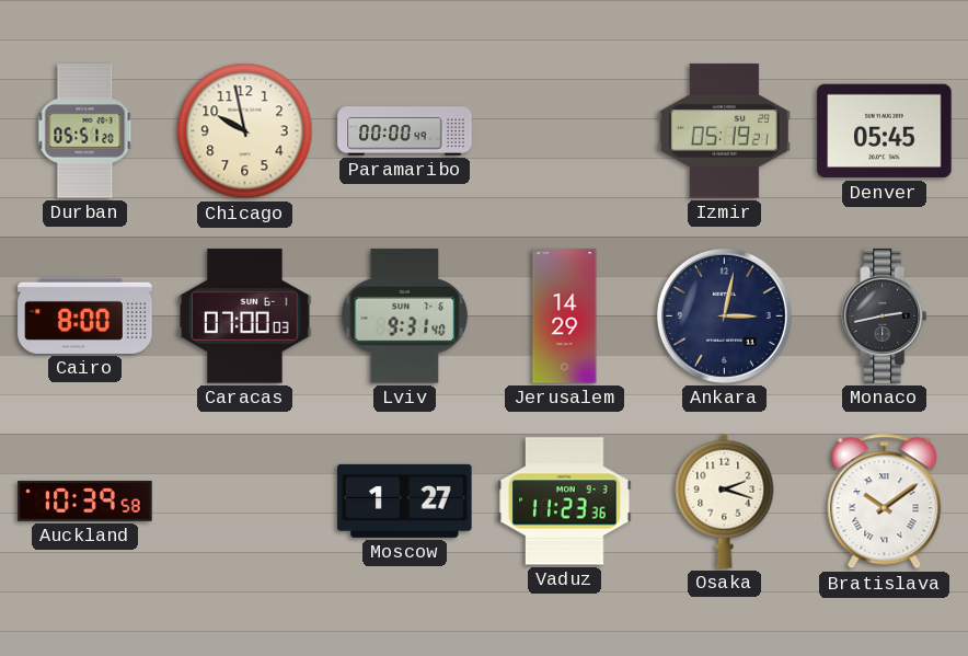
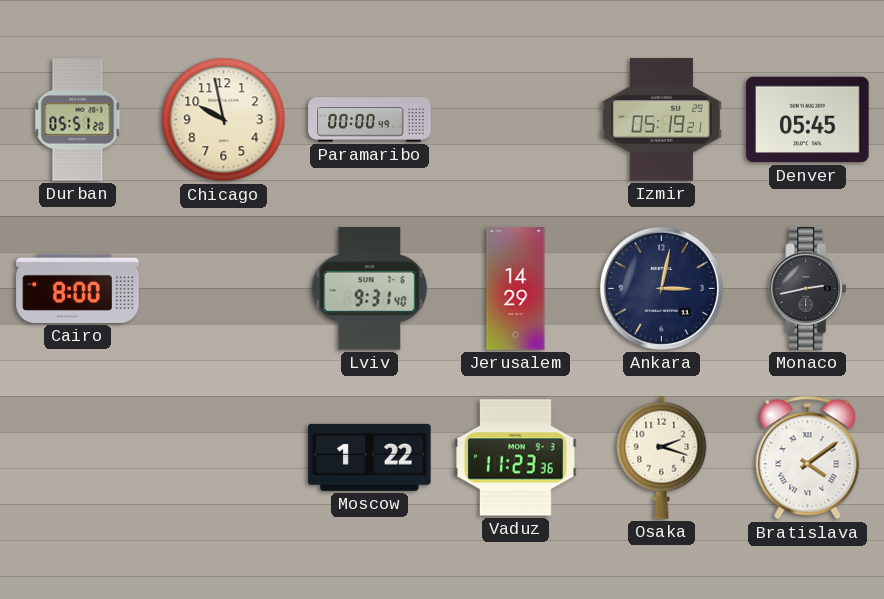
Caracas: 07:00 -> none (245, 317)
Auckland: 10:39 -> none (85, 500)
Moscow: 1:27 -> 1:22 (370, 457)
Bratislava: 10:09 -> 4:09 (808, 458)
